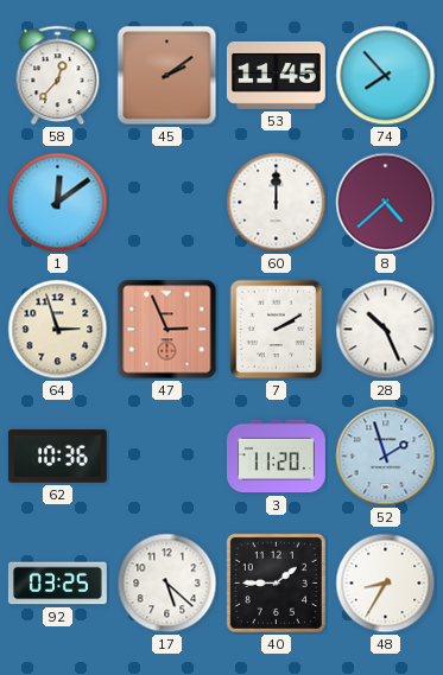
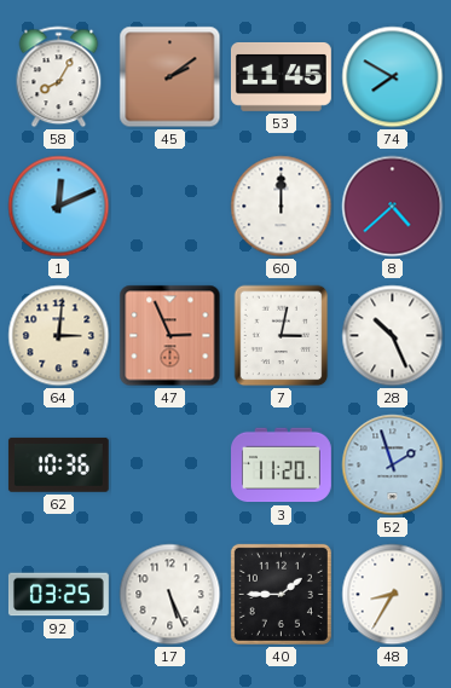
58: 12:37 -> 8:05 (59, 77)
74: 7:53 -> 7:50 (393, 77)
1: 12:09 -> 12:11 (59, 207)
64: 2:57 -> 3:01 (59, 336)
7: 2:10 -> 3:02 (282, 336)
17: 5:22 -> 5:26 (170, 595)
